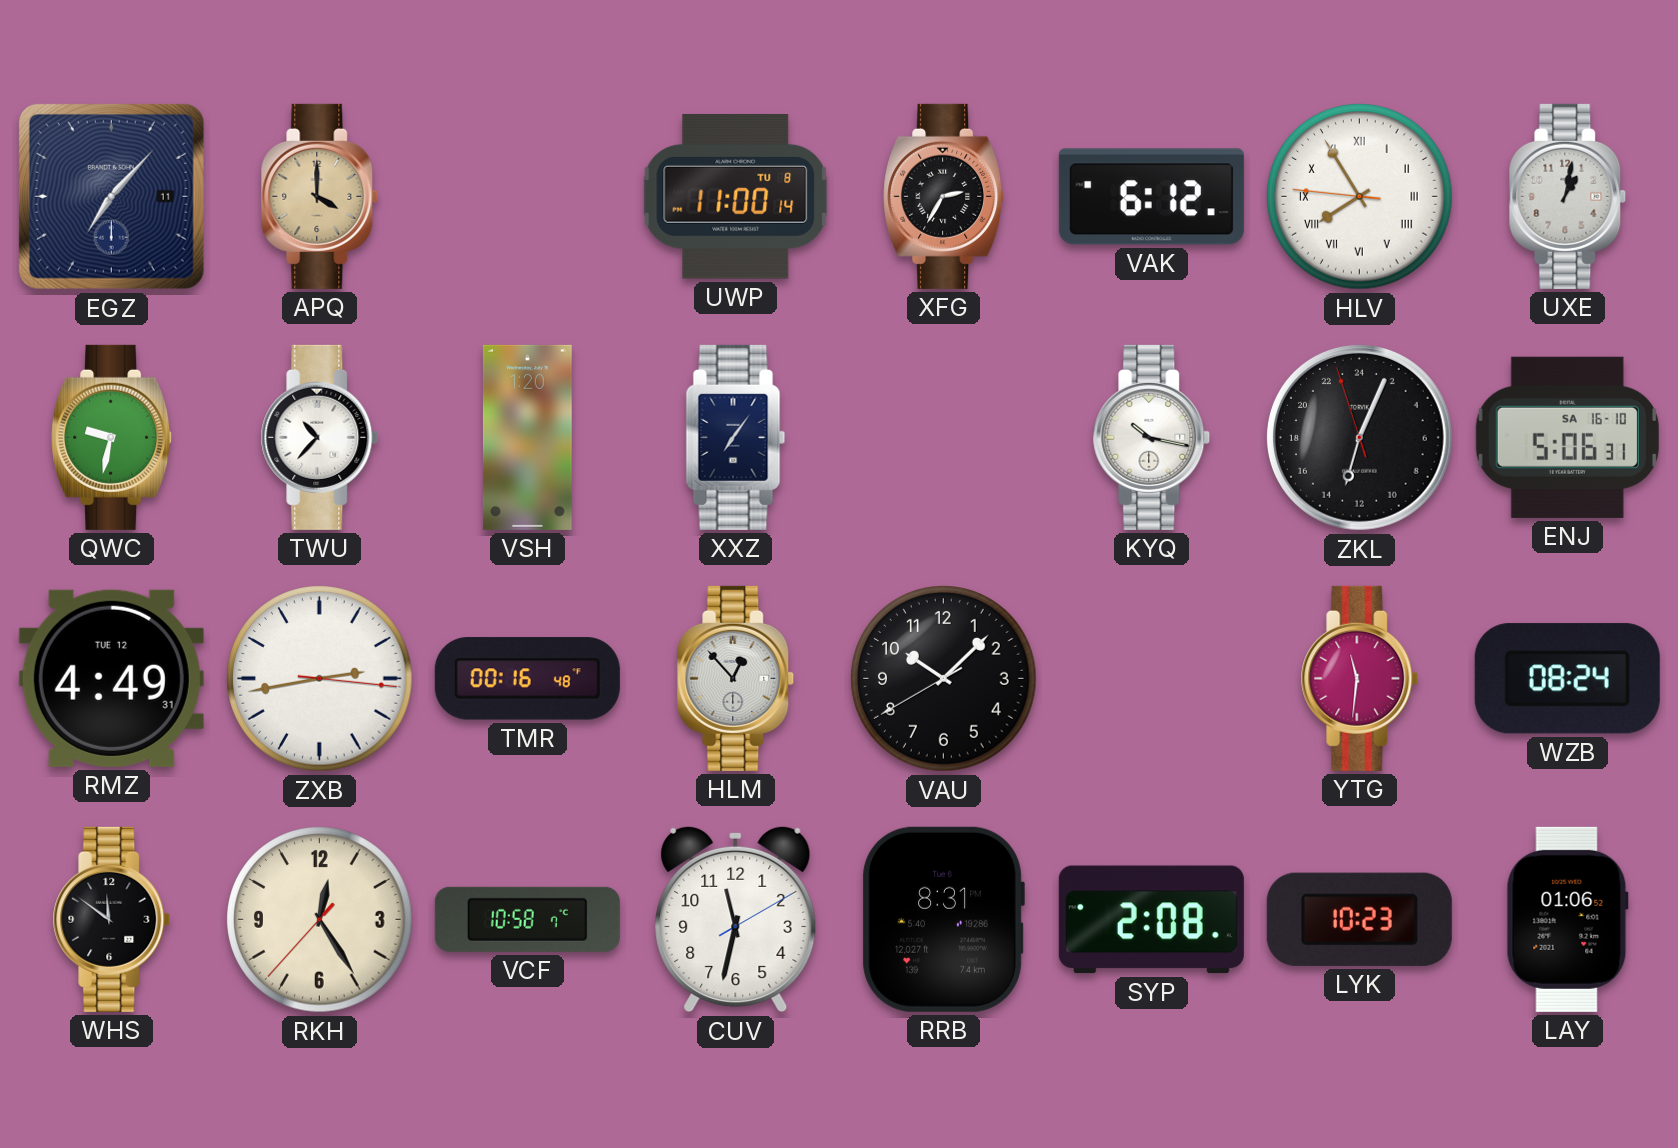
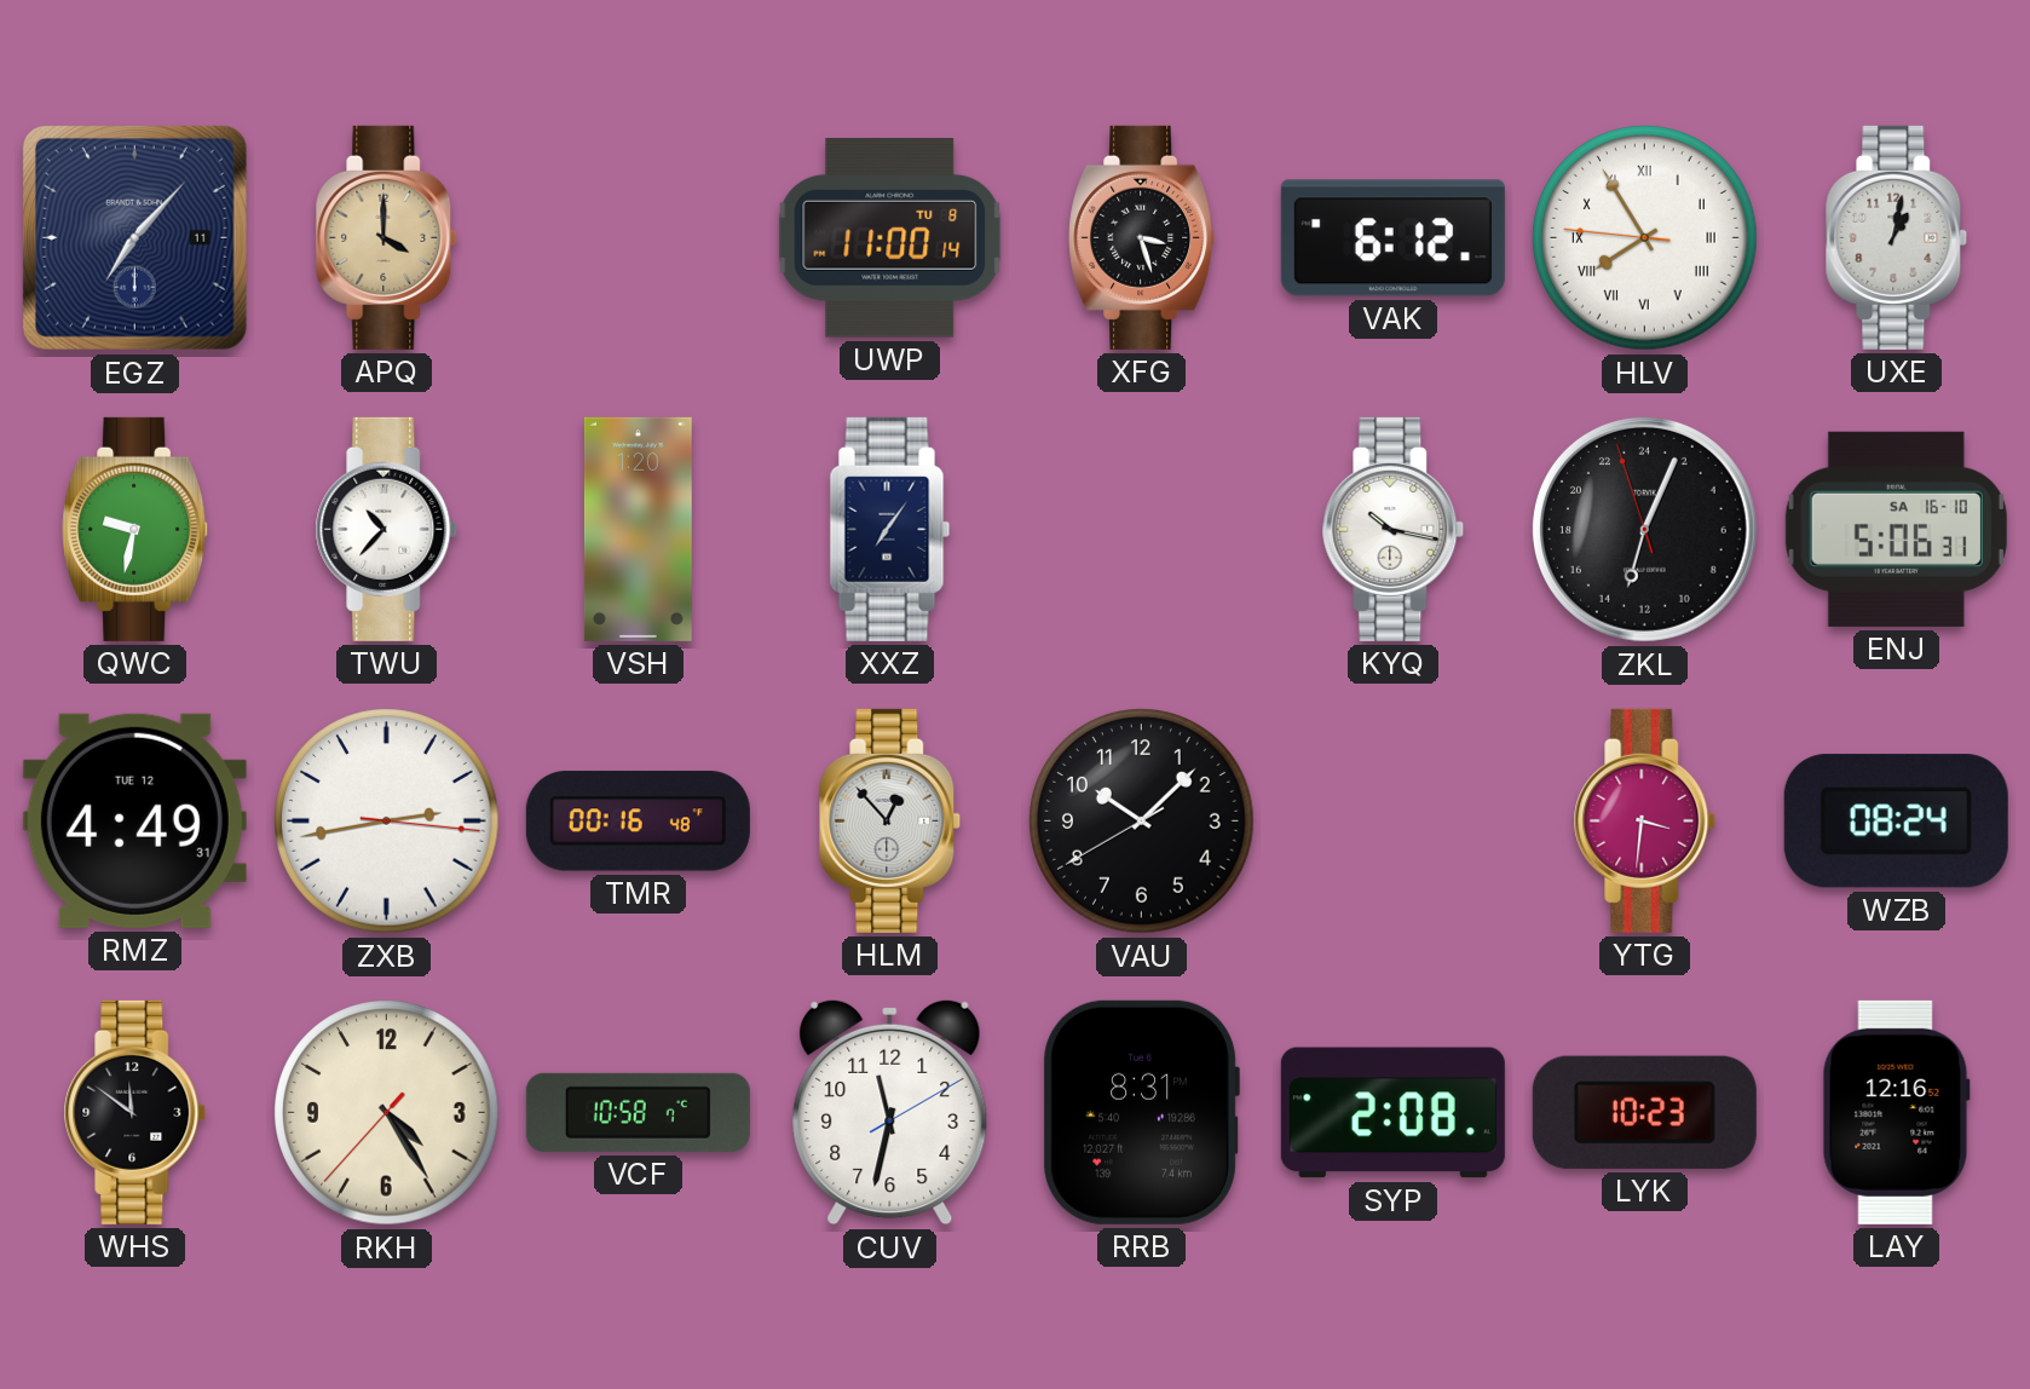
XFG: 2:35 -> 3:27 (1142, 237)
YTG: 11:31 -> 3:31 (1645, 820)
RKH: 12:24 -> 4:24 (387, 1113)
LAY: 01:06 -> 12:16 (1896, 1112)
